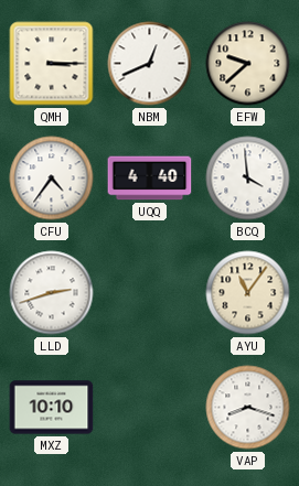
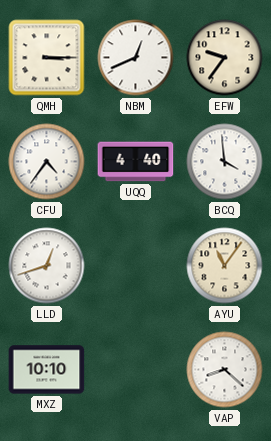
EFW: 9:38 -> 9:36 (225, 58)
LLD: 2:42 -> 12:42 (47, 266)
VAP: 8:18 -> 8:22 (225, 370)
